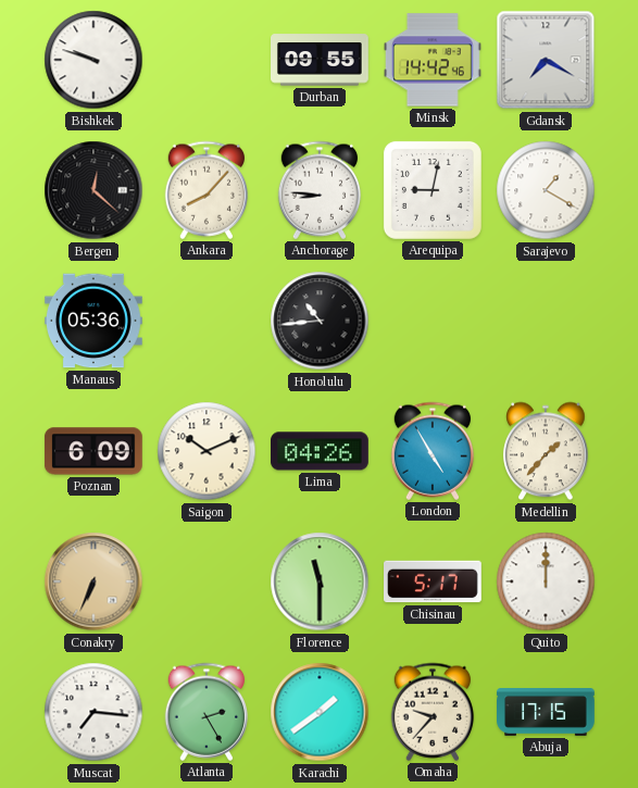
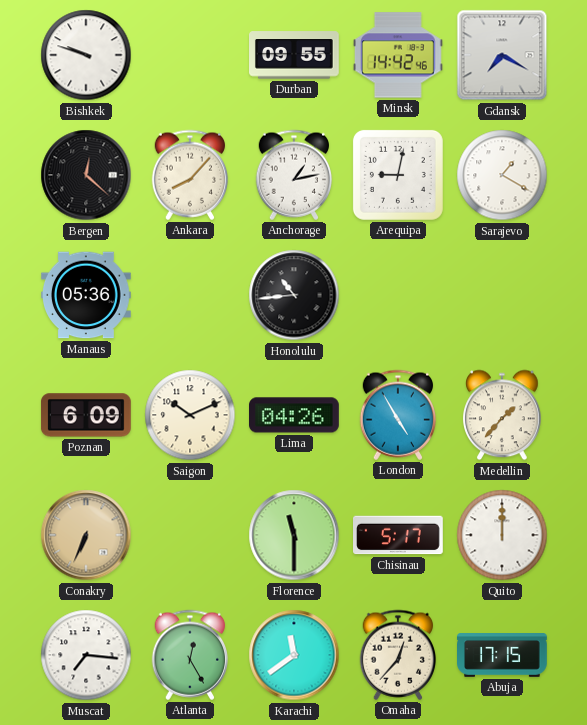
Anchorage: 8:46 -> 1:13 (294, 175)
Atlanta: 2:25 -> 12:25 (190, 655)
Karachi: 1:39 -> 11:39 (294, 655)
Omaha: 9:37 -> 12:37 (398, 655)
